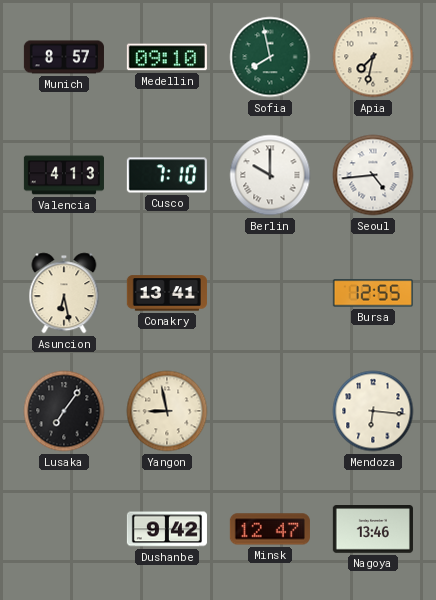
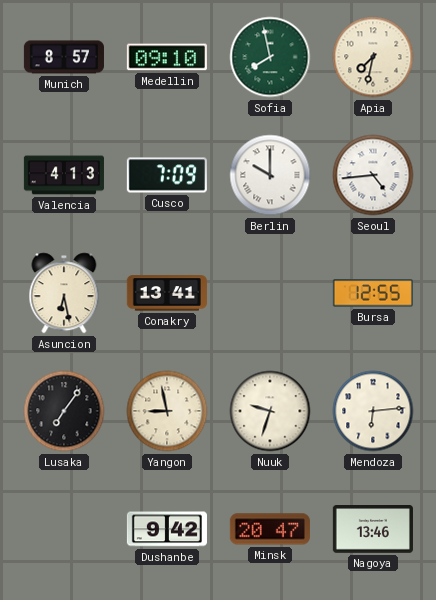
Cusco: 7:10 -> 7:09 (167, 175)
Nuuk: none -> 9:33 (270, 411)
Mendoza: 6:16 -> 6:14 (373, 411)
Minsk: 12:47 -> 20:47 (270, 529)
